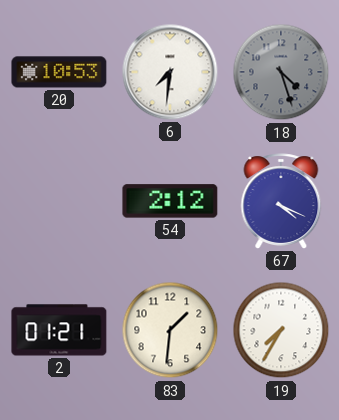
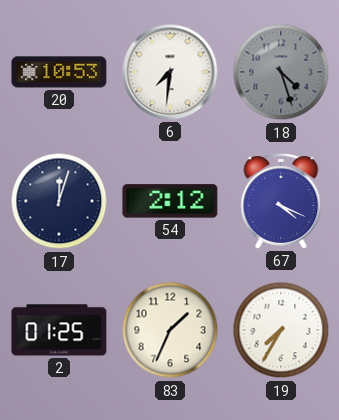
17: none -> 12:03 (59, 201)
2: 01:21 -> 01:25 (59, 330)
83: 1:31 -> 1:34 (170, 330)
